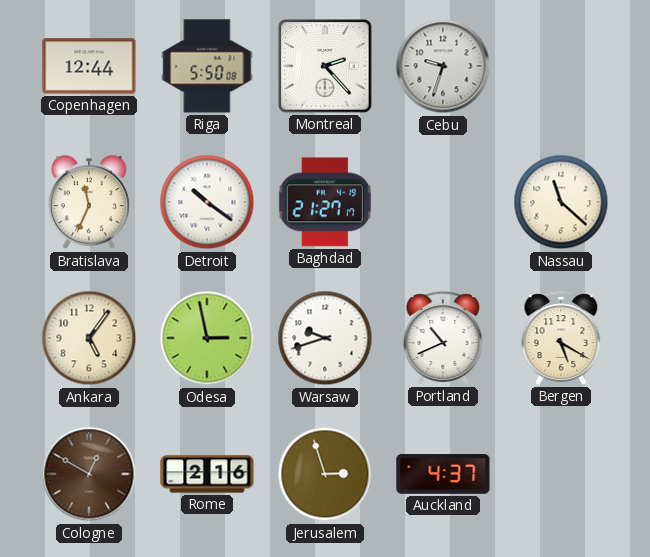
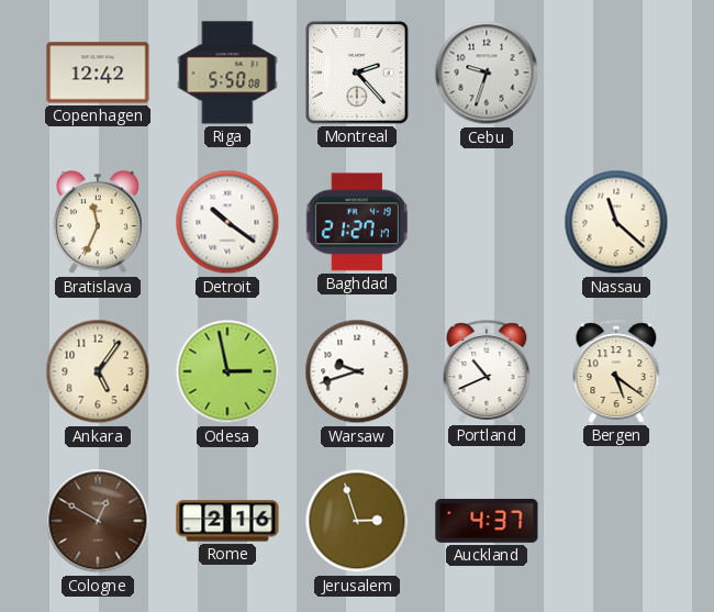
Copenhagen: 12:44 -> 12:42 (98, 73)
Bergen: 5:20 -> 5:21 (616, 371)
